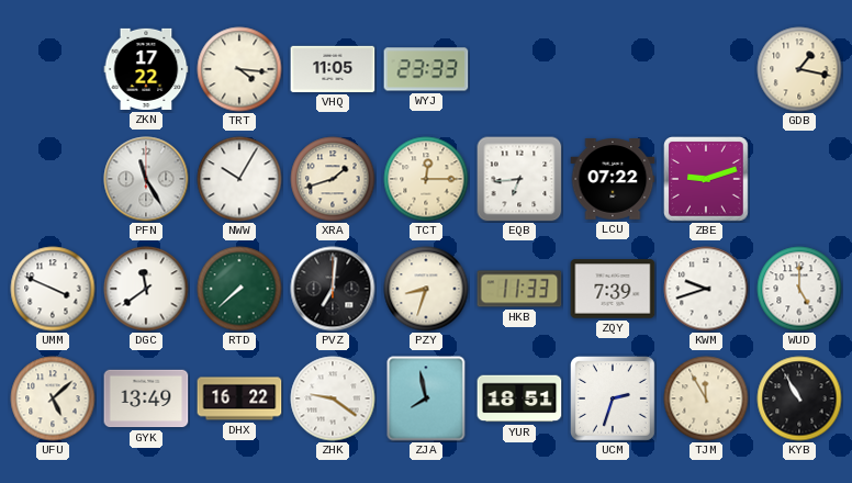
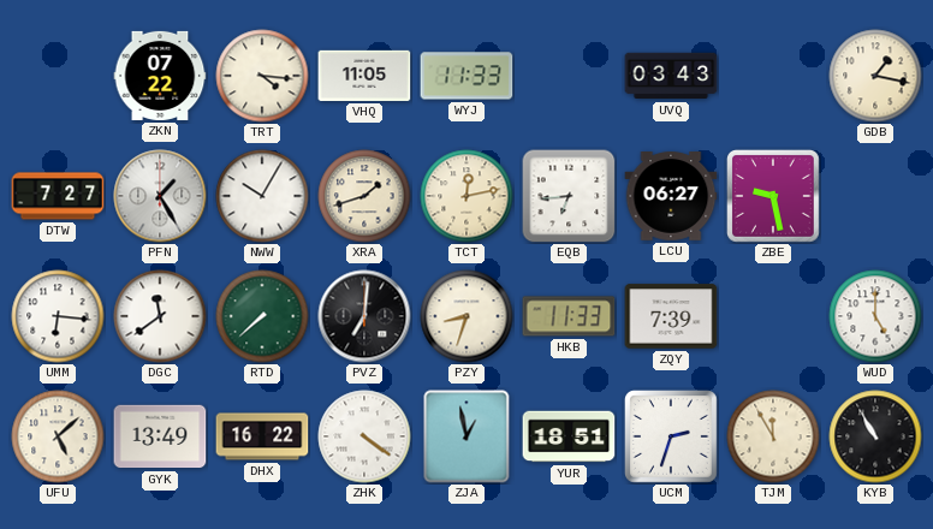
ZKN: 17:22 -> 07:22 (160, 76)
WYJ: 23:33 -> 11:33 (466, 76)
UVQ: none -> 03:43 (671, 76)
DTW: none -> 7:27 (58, 196)
PFN: 11:25 -> 1:25 (160, 196)
TCT: 12:15 -> 12:13 (466, 196)
LCU: 07:22 -> 06:27 (671, 196)
ZBE: 9:12 -> 9:28 (774, 197)
UMM: 3:49 -> 6:16 (58, 316)
KWM: 9:42 -> none (706, 289)
ZHK: 9:21 -> 4:21 (364, 436)
ZJA: 7:58 -> 12:58 (466, 436)
